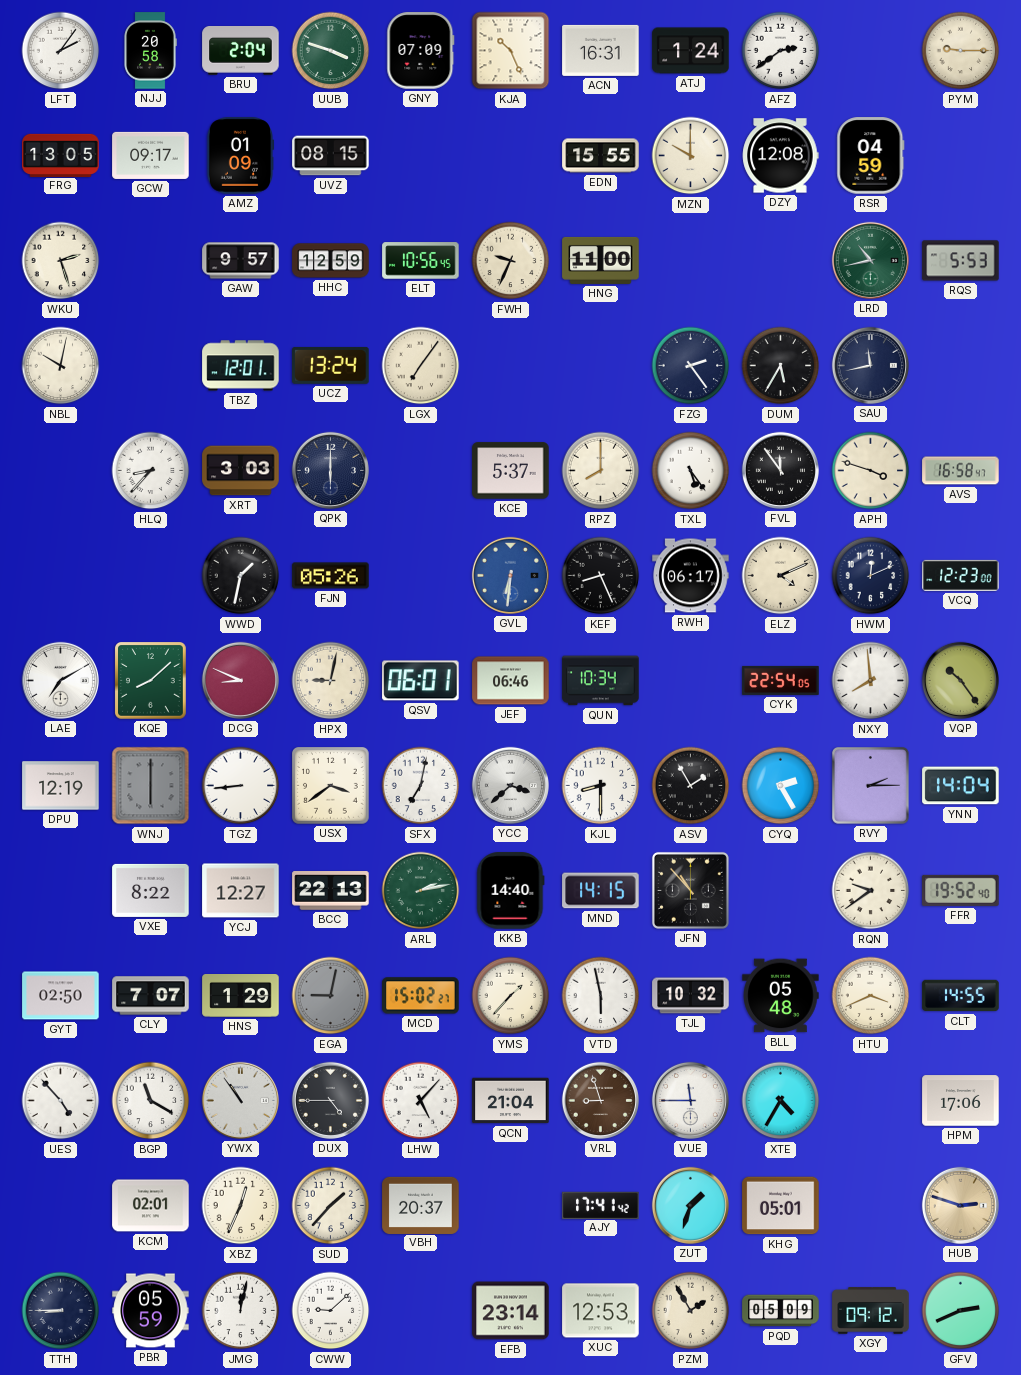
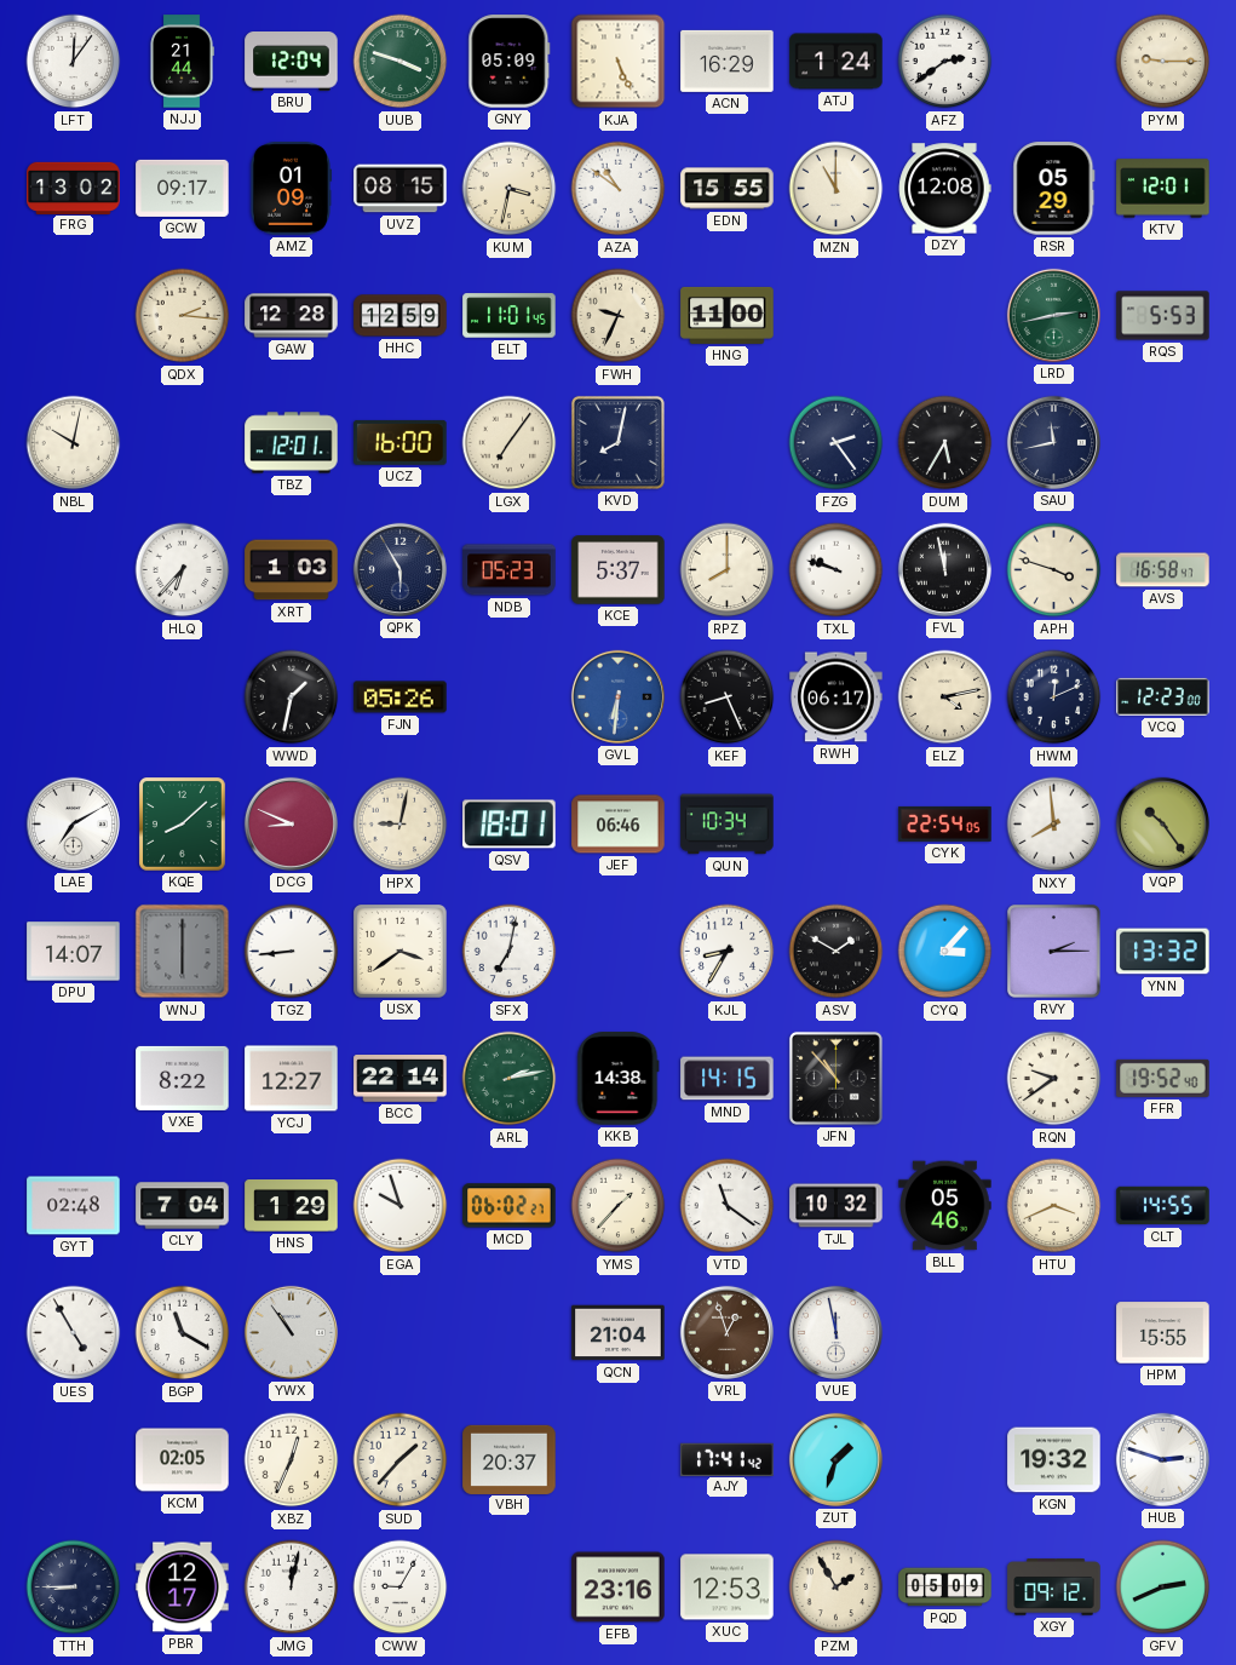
LFT: 2:06 -> 12:06 (74, 62)
NJJ: 20:58 -> 21:44 (182, 62)
BRU: 2:04 -> 12:04 (292, 62)
GNY: 07:09 -> 05:09 (510, 62)
KJA: 10:26 -> 5:26 (619, 62)
ACN: 16:31 -> 16:29 (728, 61)
FRG: 13:05 -> 13:02 (74, 188)
KUM: none -> 3:32 (510, 189)
AZA: none -> 10:51 (619, 189)
MZN: 10:00 -> 11:00 (837, 189)
RSR: 04:59 -> 05:29 (1054, 189)
KTV: none -> 12:01 (1163, 189)
WKU: 2:27 -> none (61, 261)
QDX: none -> 2:16 (183, 316)
GAW: 9:57 -> 12:28 (292, 316)
ELT: 10:56 -> 11:01 (510, 316)
LRD: 10:43 -> 2:43 (1053, 315)
UCZ: 13:24 -> 16:00 (401, 442)
KVD: none -> 8:02 (617, 442)
HLQ: 8:37 -> 6:37 (183, 570)
XRT: 3:03 -> 1:03 (292, 570)
QPK: 6:00 -> 5:55 (399, 569)
NDB: none -> 05:23 (510, 570)
TXL: 5:24 -> 9:48 (837, 570)
FVL: 11:54 -> 11:58 (944, 569)
ELZ: 4:11 -> 4:13 (945, 697)
QSV: 06:01 -> 18:01 (510, 825)
DPU: 12:19 -> 14:07 (74, 952)
YCC: 3:38 -> none (510, 785)
KJL: 8:30 -> 8:35 (728, 952)
ASV: 1:55 -> 1:50 (837, 952)
CYQ: 2:25 -> 3:07 (945, 952)
YNN: 14:04 -> 13:32 (1163, 952)
BCC: 22:13 -> 22:14 (401, 1079)
KKB: 14:40 -> 14:38 (619, 1079)
GYT: 02:50 -> 02:48 (74, 1206)
CLY: 7:07 -> 7:04 (183, 1206)
EGA: 9:02 -> 9:57 (401, 1206)
EGA dial: grey -> white (401, 1206)
MCD: 15:02 -> 06:02 (510, 1206)
VTD: 5:58 -> 11:21 (728, 1206)
BLL: 05:48 -> 05:46 (945, 1206)
UES: 4:53 -> 4:55 (74, 1333)
DUX: 4:45 -> none (330, 1100)
LHW: 5:07 -> none (421, 1101)
VRL: 8:57 -> 12:57 (726, 1332)
VUE: 11:45 -> 11:58 (835, 1332)
XTE: 4:35 -> none (781, 1101)
HPM: 17:06 -> 15:55 (1163, 1333)
KCM: 02:01 -> 02:05 (183, 1460)
KHG: 05:01 -> none (781, 1206)
KGN: none -> 19:32 (1054, 1460)
HUB dial: champagne -> white (1162, 1459)
PBR: 05:59 -> 12:17 (183, 1588)
CWW: 9:08 -> 9:05 (401, 1588)
EFB: 23:14 -> 23:16 (619, 1588)
